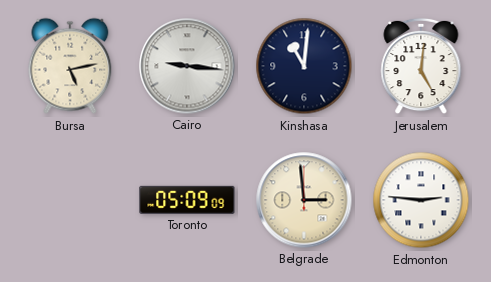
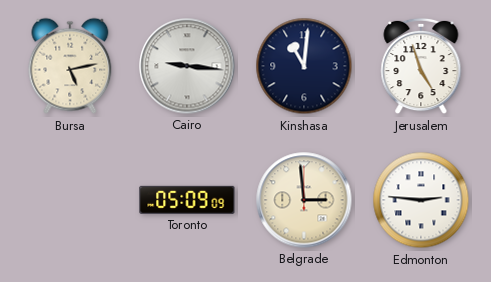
Jerusalem: 5:01 -> 4:57 (421, 66)
